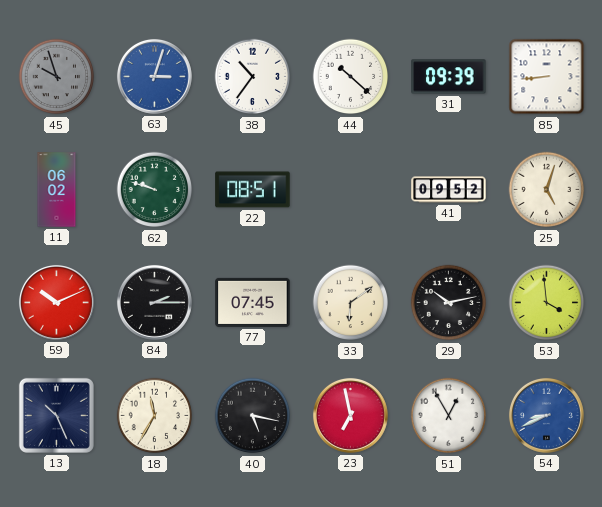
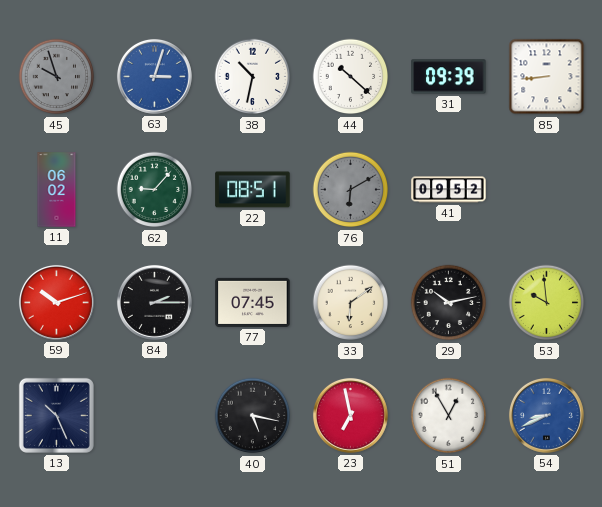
38: 10:36 -> 10:32 (253, 77)
62: 9:48 -> 9:07 (155, 190)
76: none -> 6:10 (351, 190)
25: 5:03 -> none (547, 190)
59: 10:11 -> 10:12 (56, 302)
53: 3:59 -> 9:59 (547, 303)
18: 11:35 -> none (155, 416)
